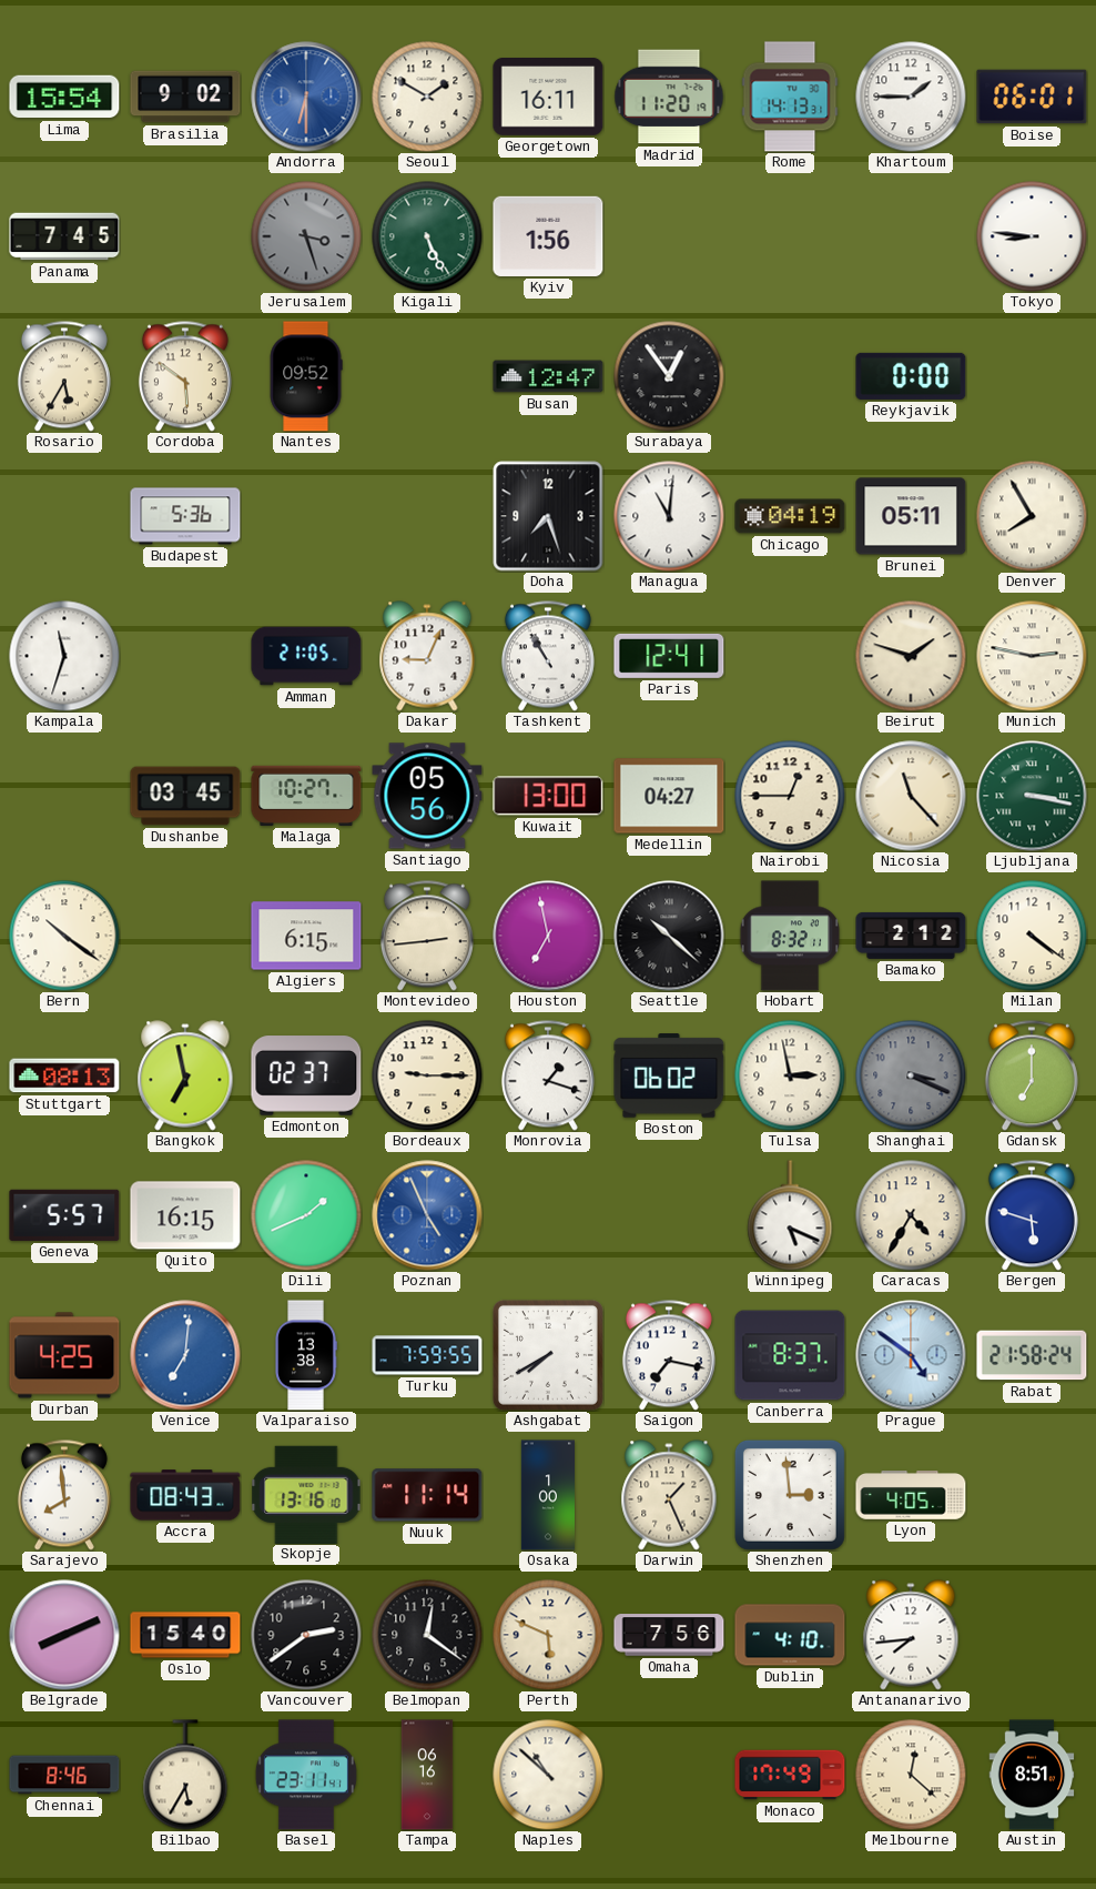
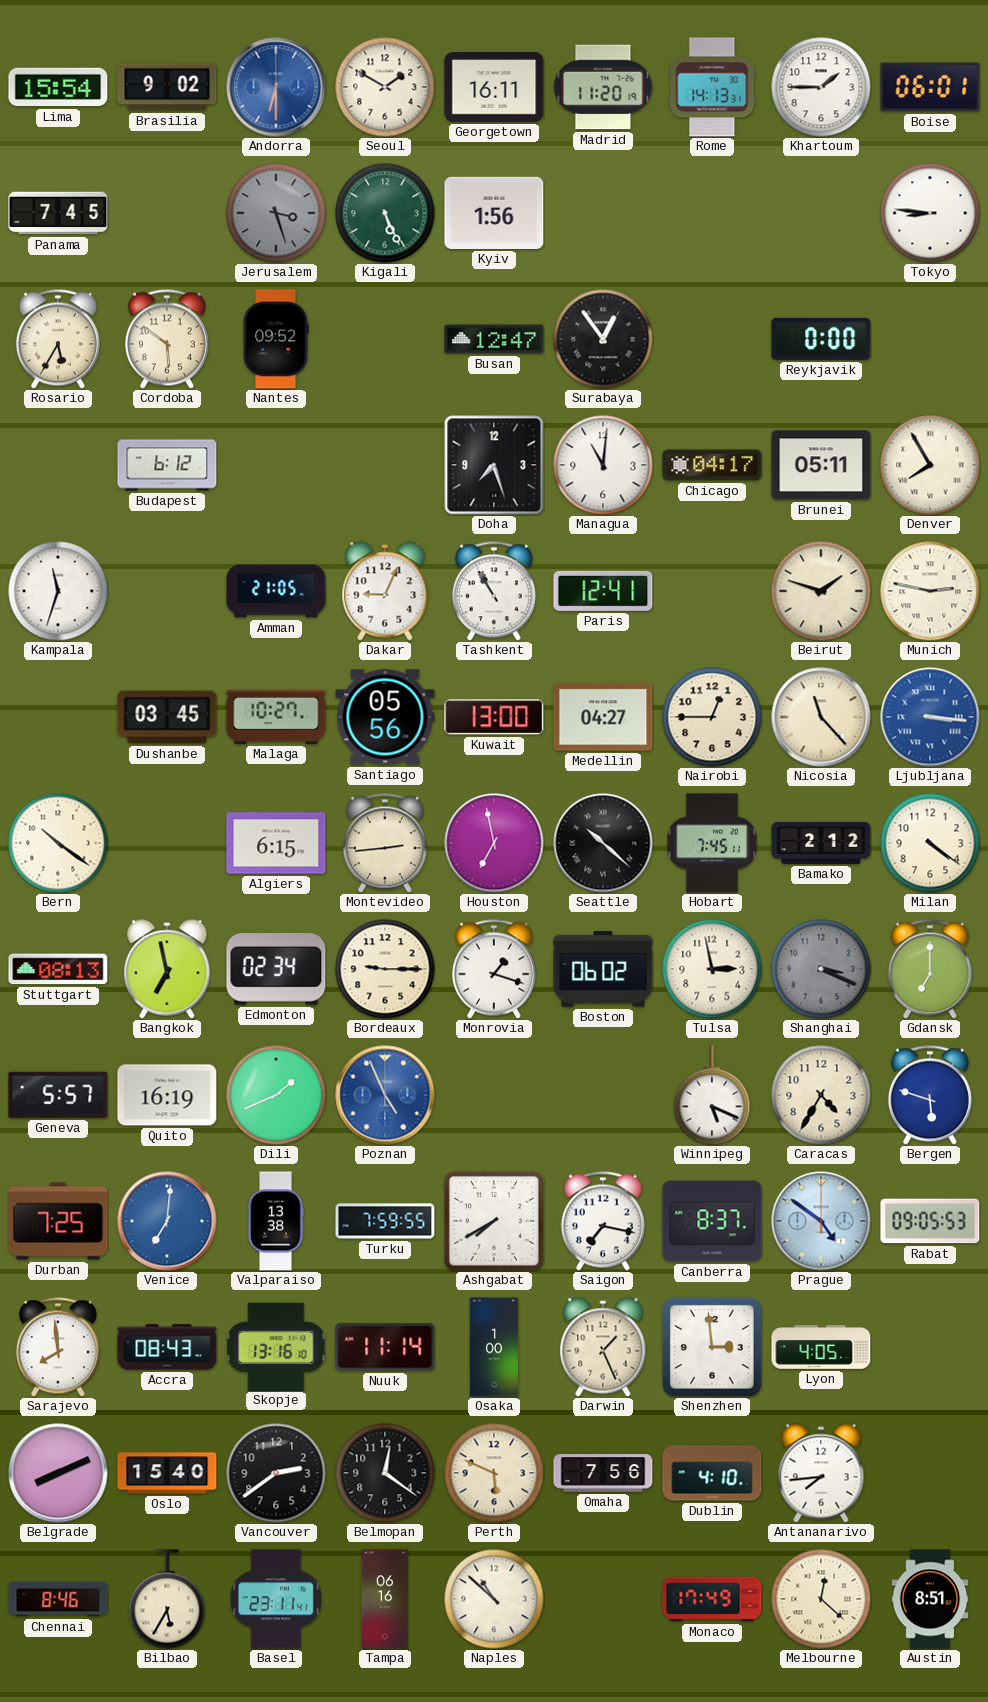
Budapest: 5:36 -> 6:12 (167, 465)
Chicago: 04:19 -> 04:17 (712, 465)
Ljubljana: 3:17 -> 3:16 (930, 717)
Ljubljana dial: green -> blue (930, 717)
Hobart: 8:32 -> 7:45 (712, 843)
Edmonton: 02:37 -> 02:34 (276, 969)
Quito: 16:15 -> 16:19 (167, 1095)
Durban: 4:25 -> 7:25 (58, 1221)
Rabat: 21:58 -> 09:05 (930, 1221)
